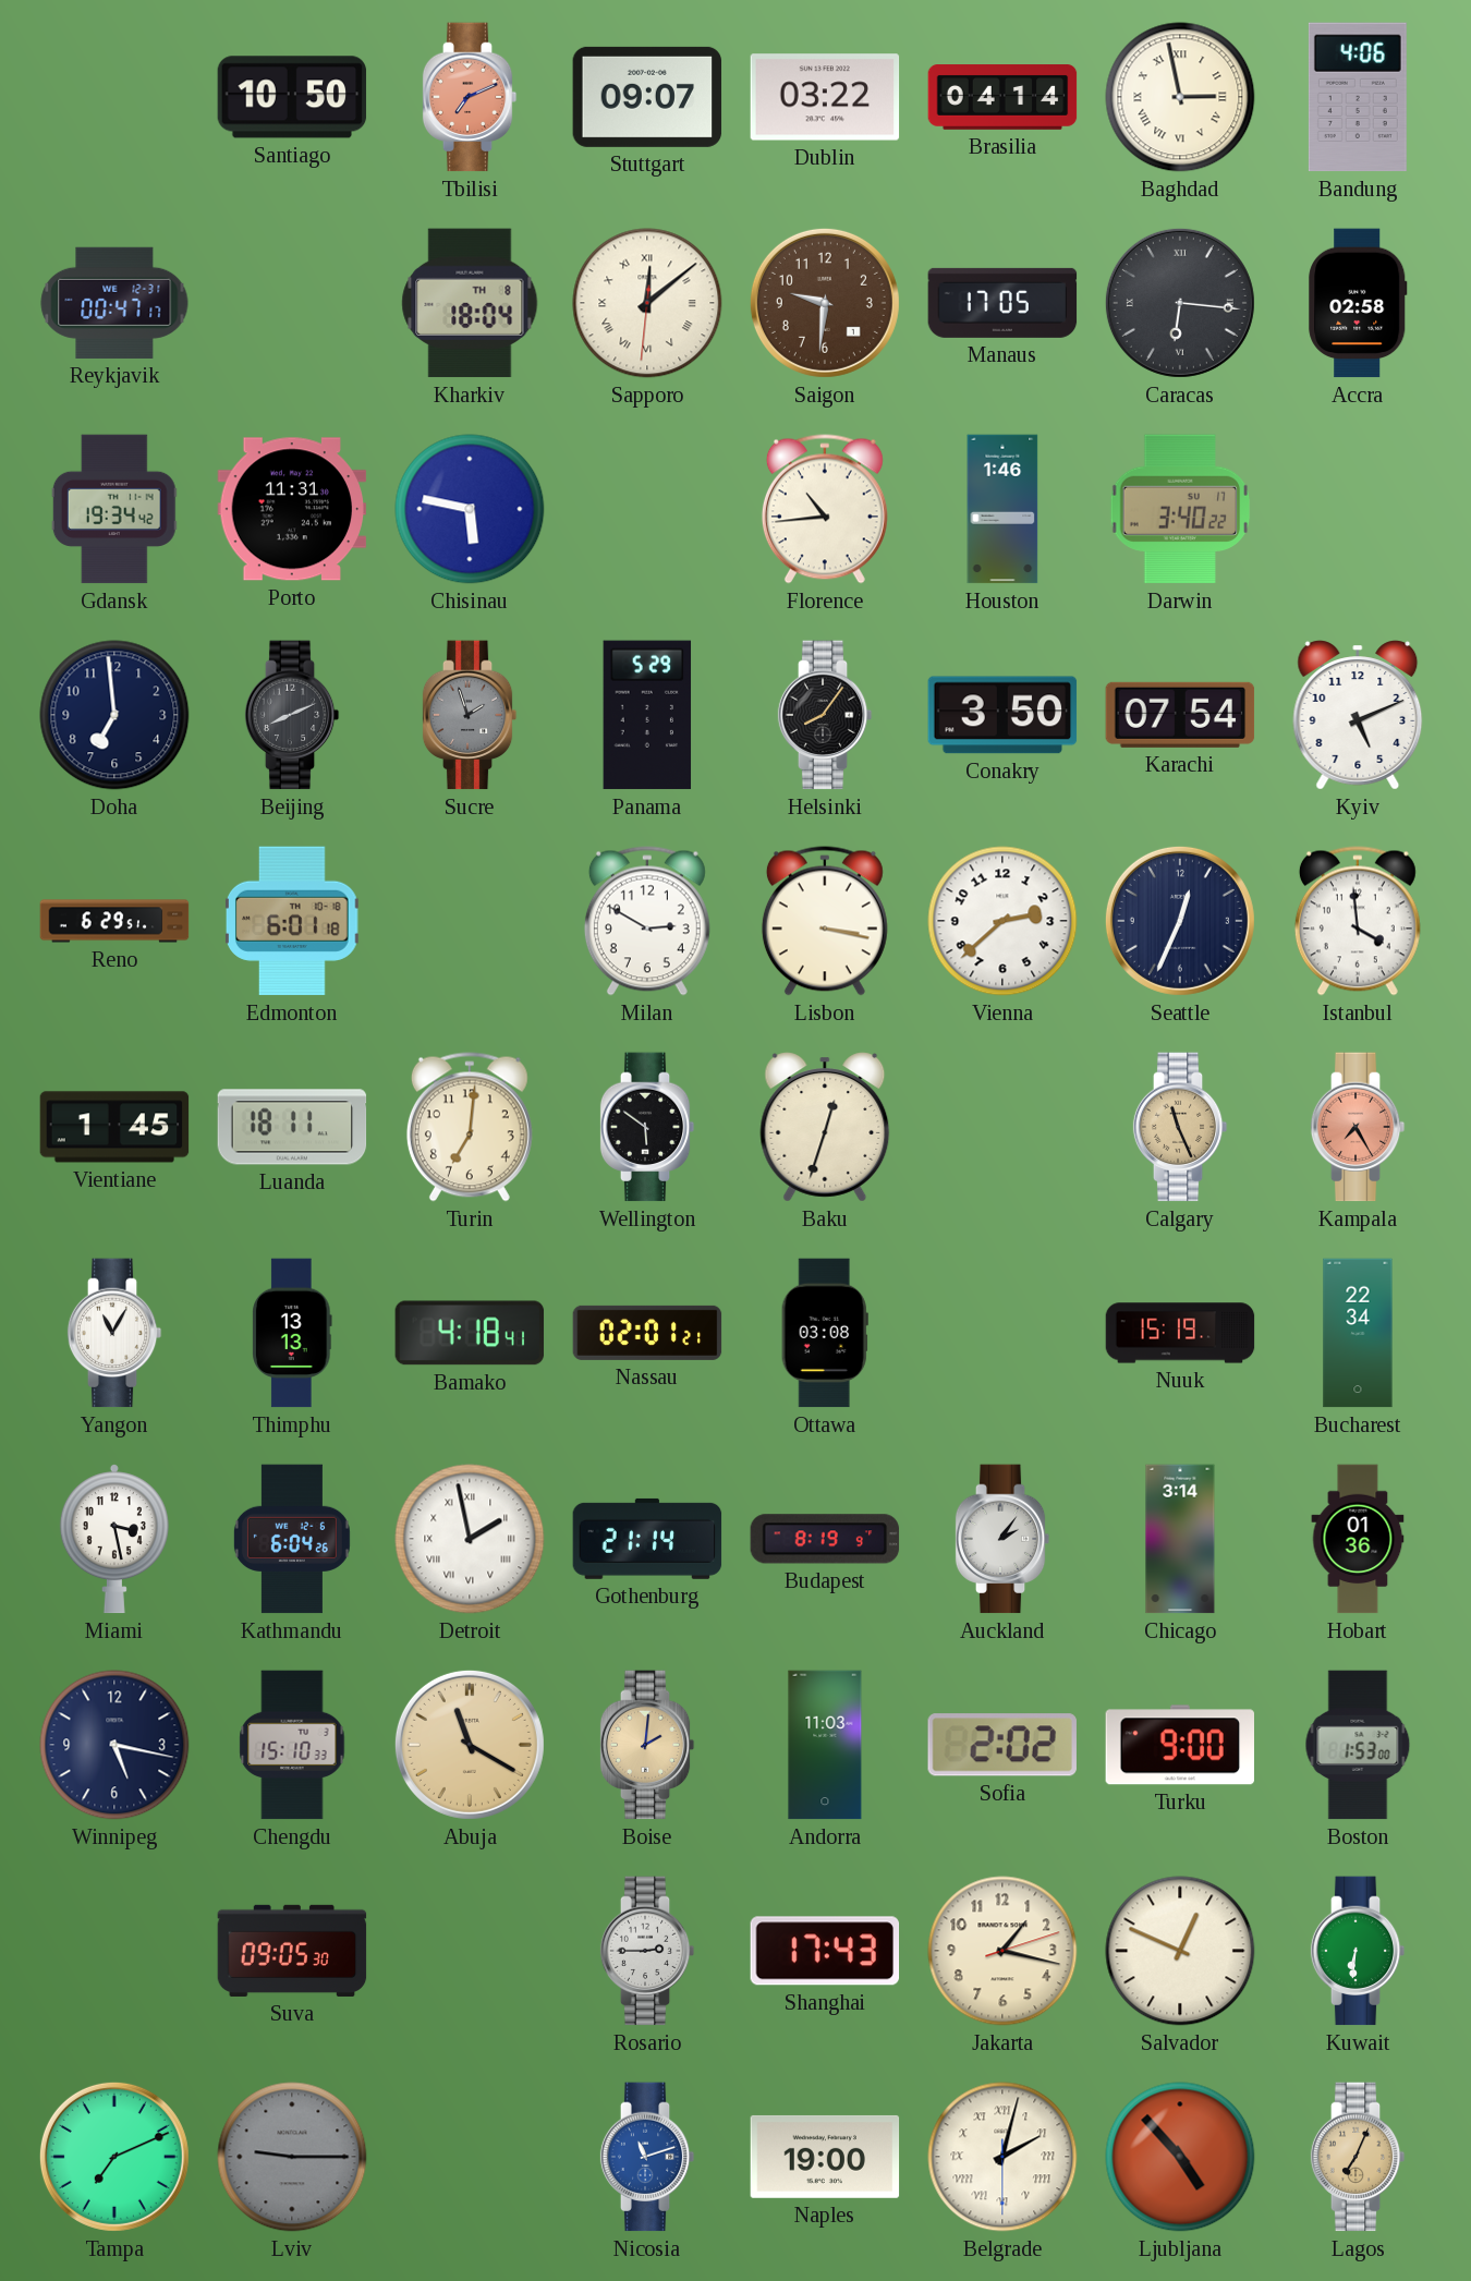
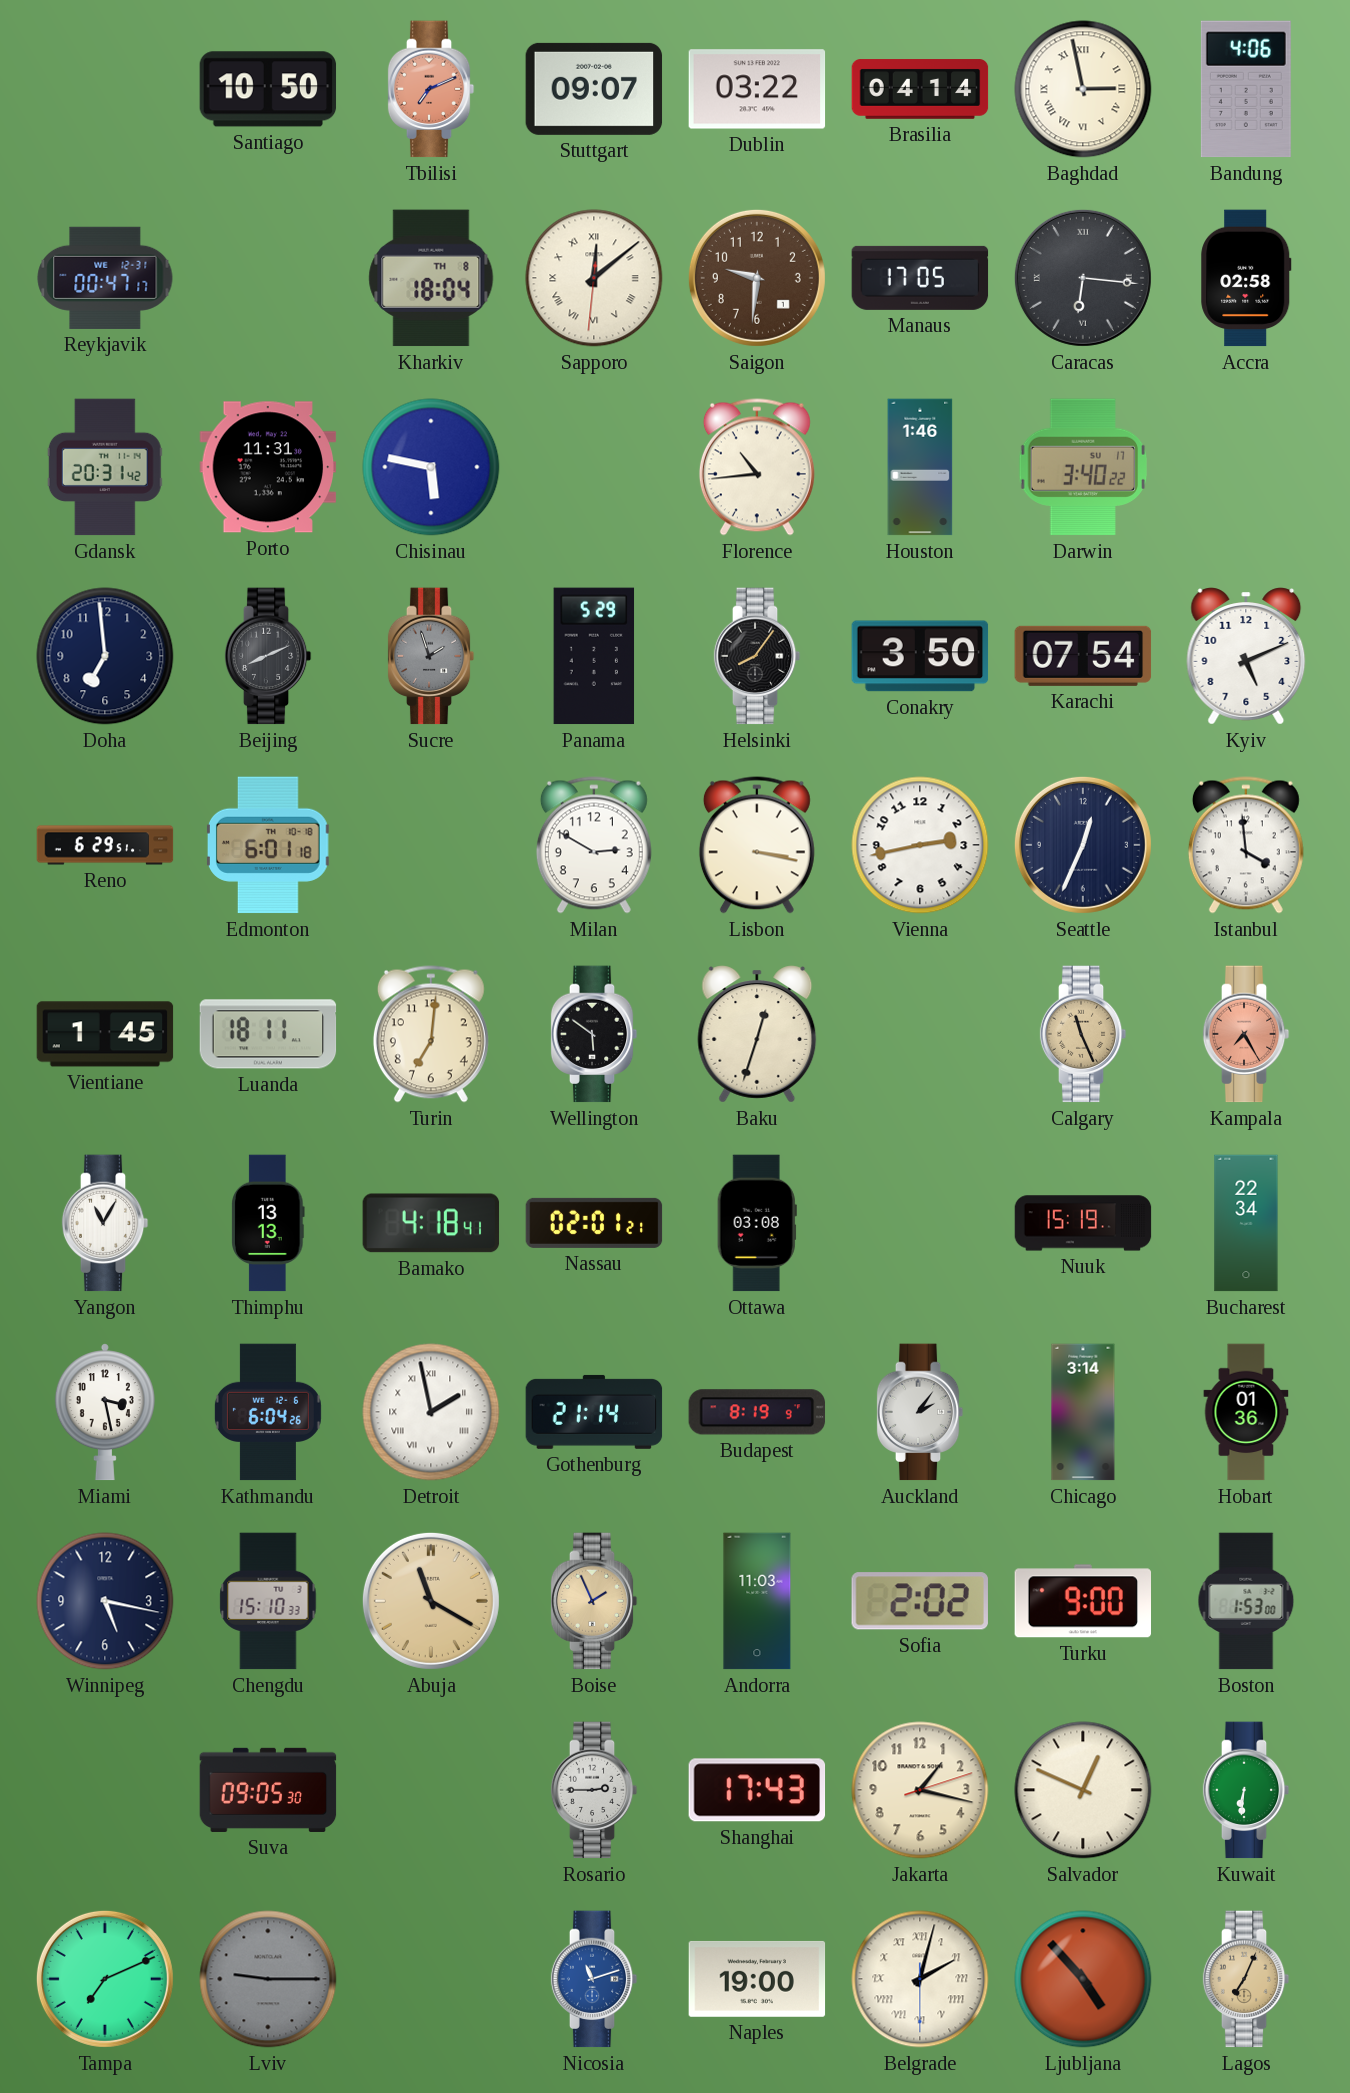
Gdansk: 19:34 -> 20:31 (105, 467)
Vienna: 2:38 -> 2:43 (920, 845)
Boise: 2:01 -> 1:56 (594, 1601)
